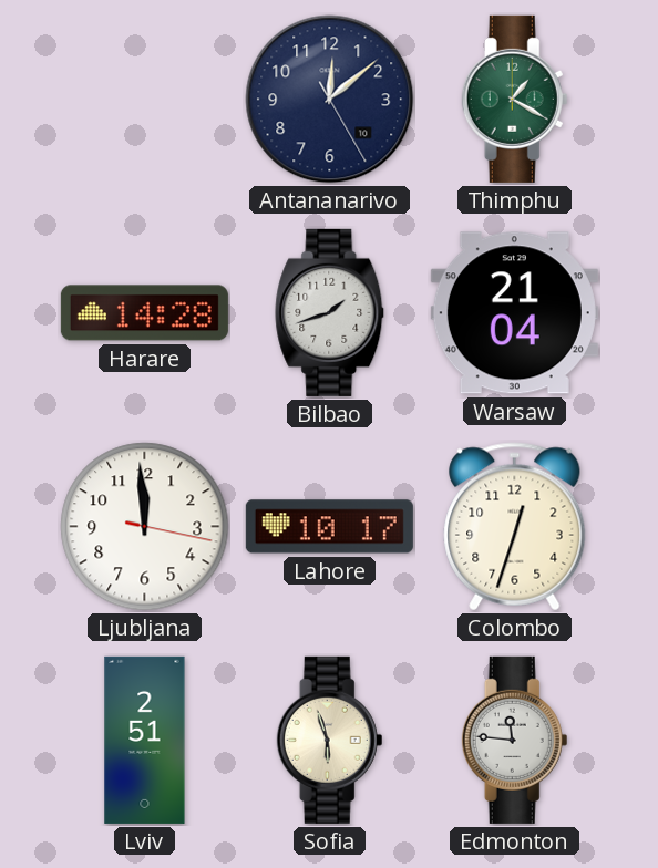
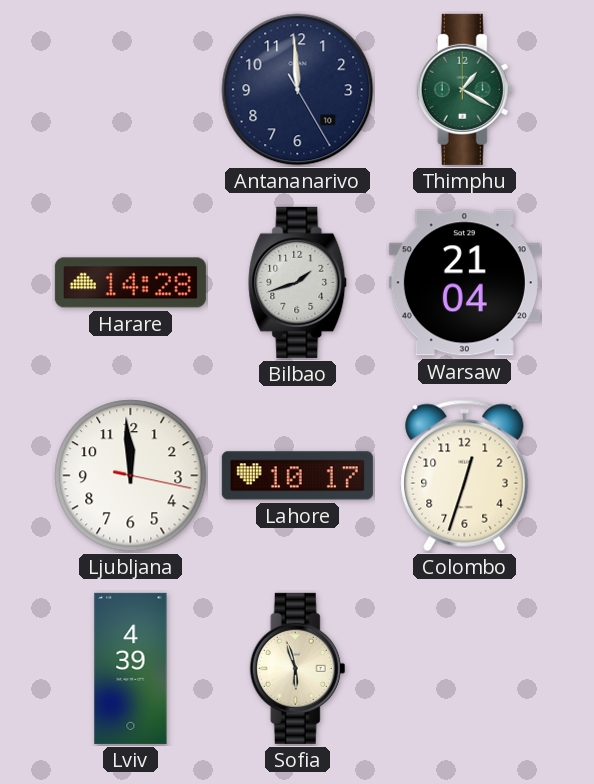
Antananarivo: 12:08 -> 11:59 (298, 90)
Lviv: 2:51 -> 4:39 (131, 668)
Edmonton: 11:46 -> none (515, 740)
